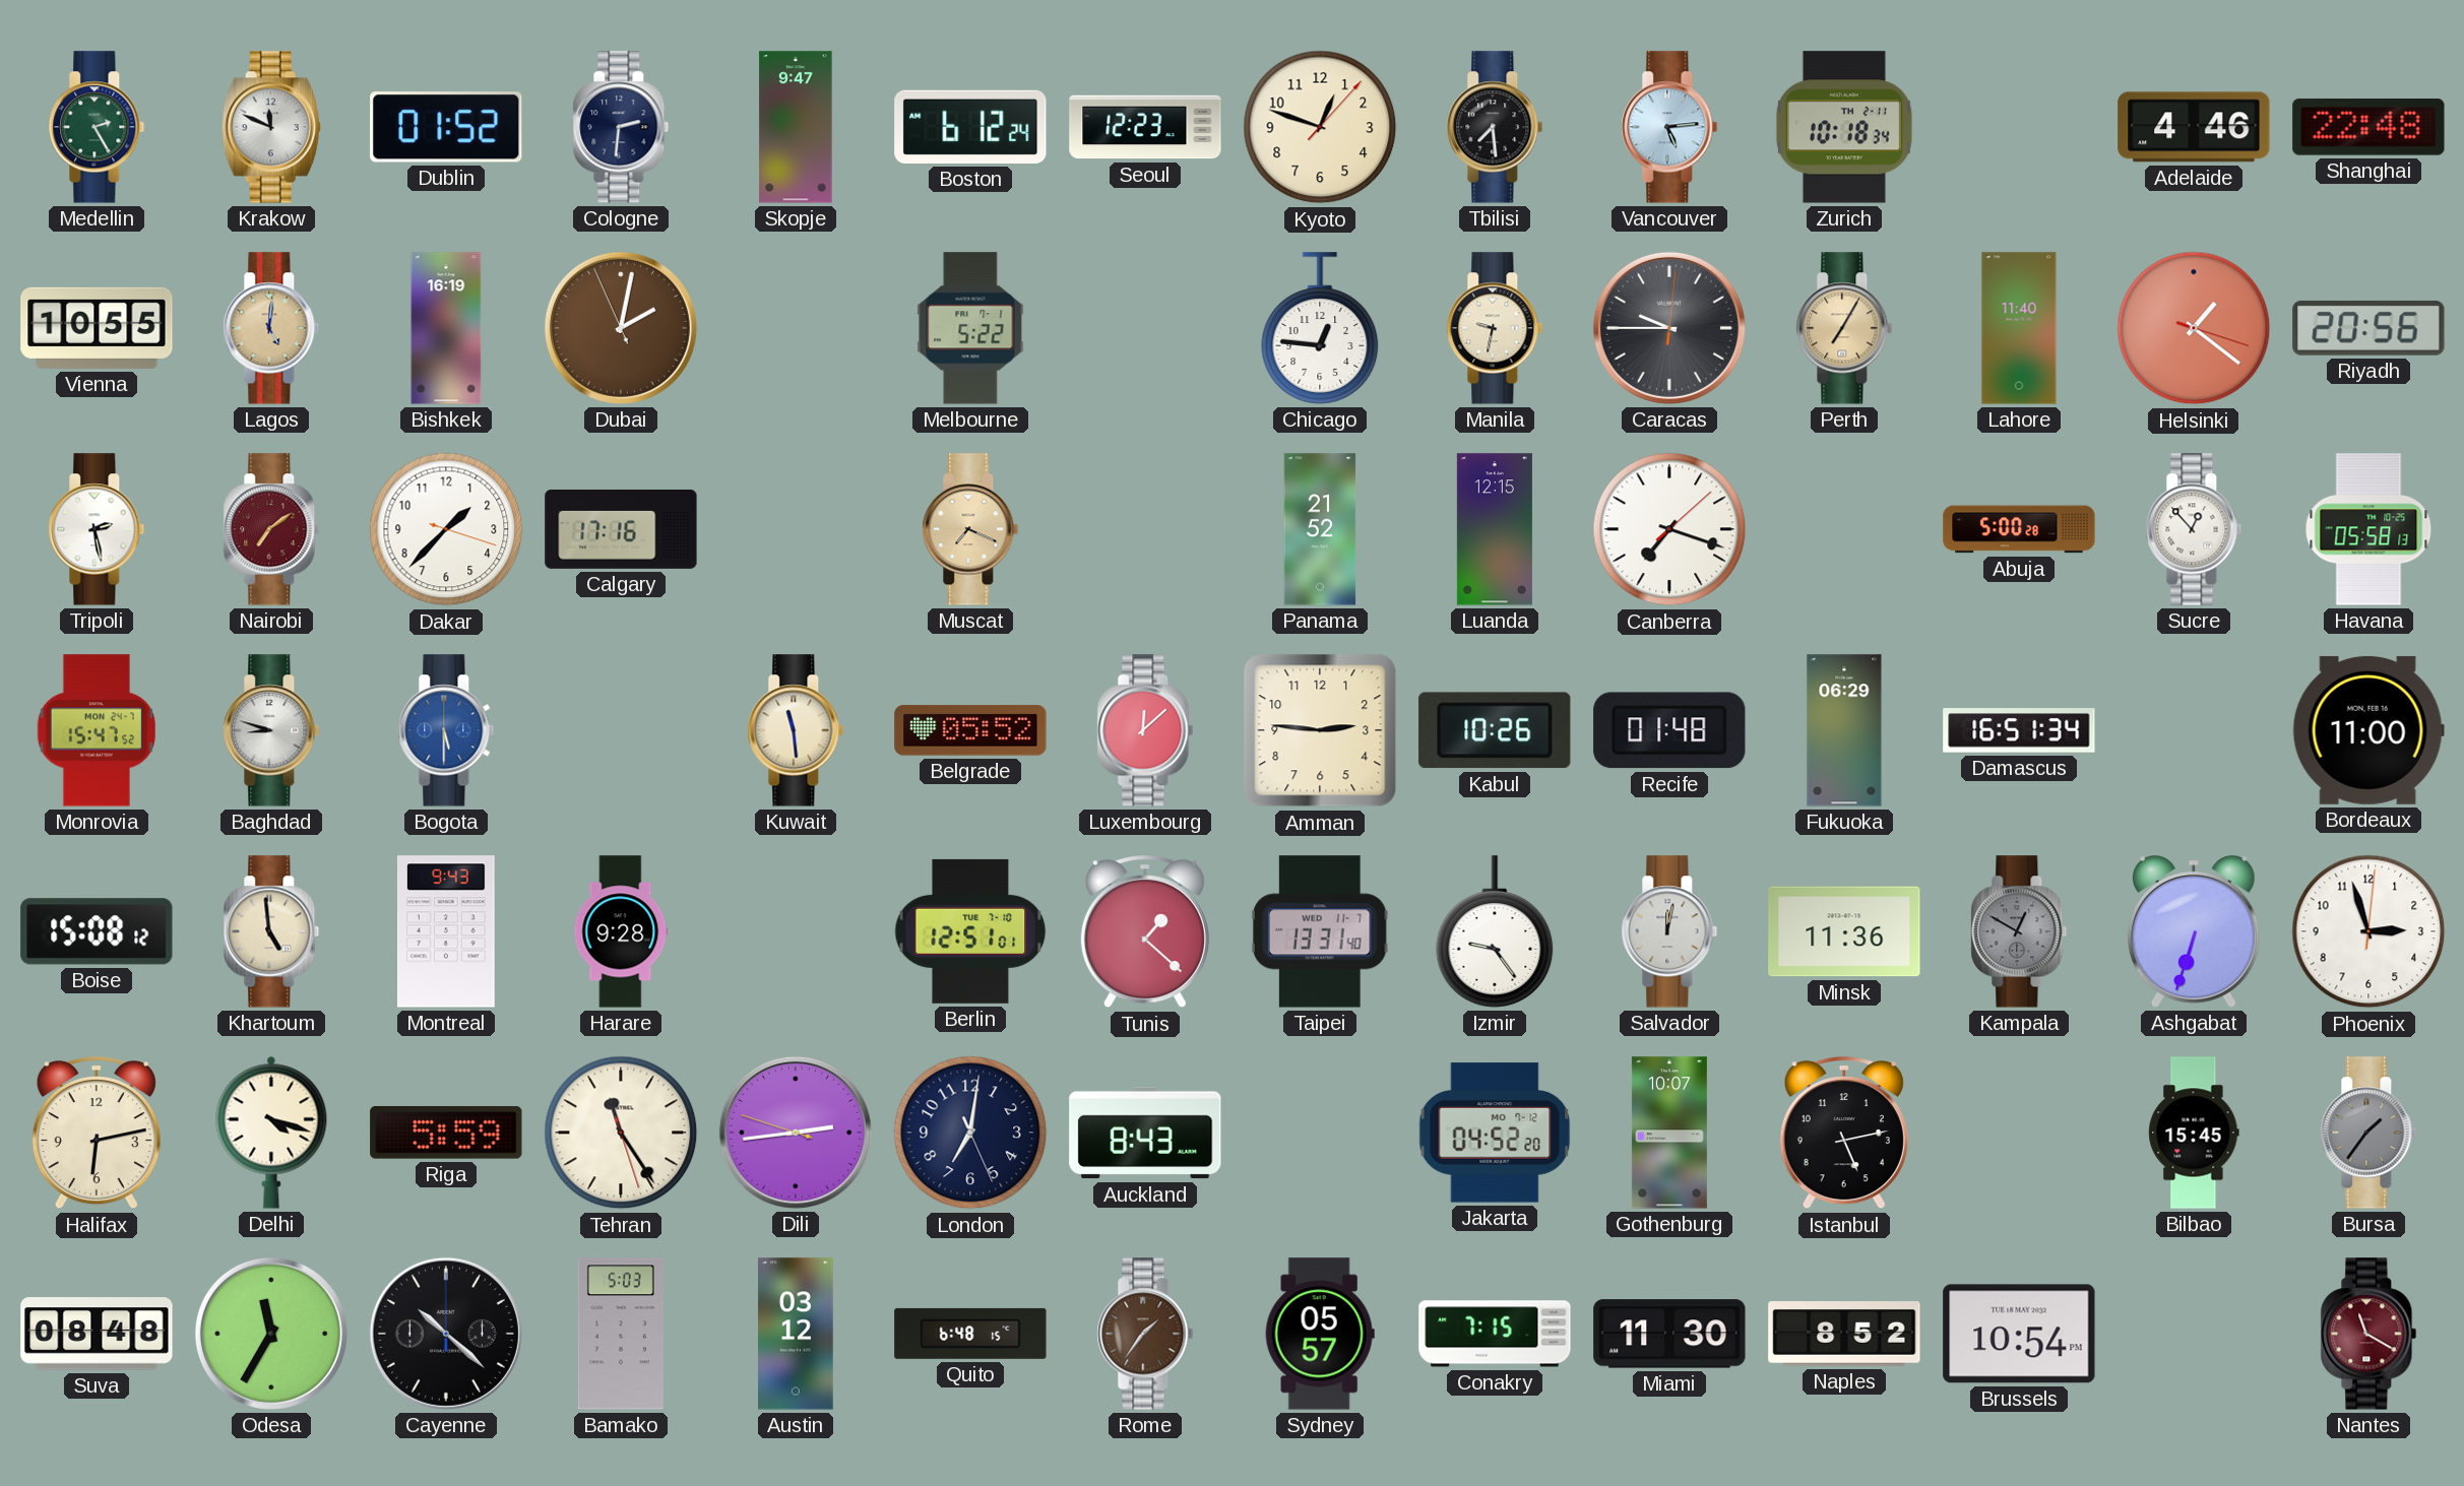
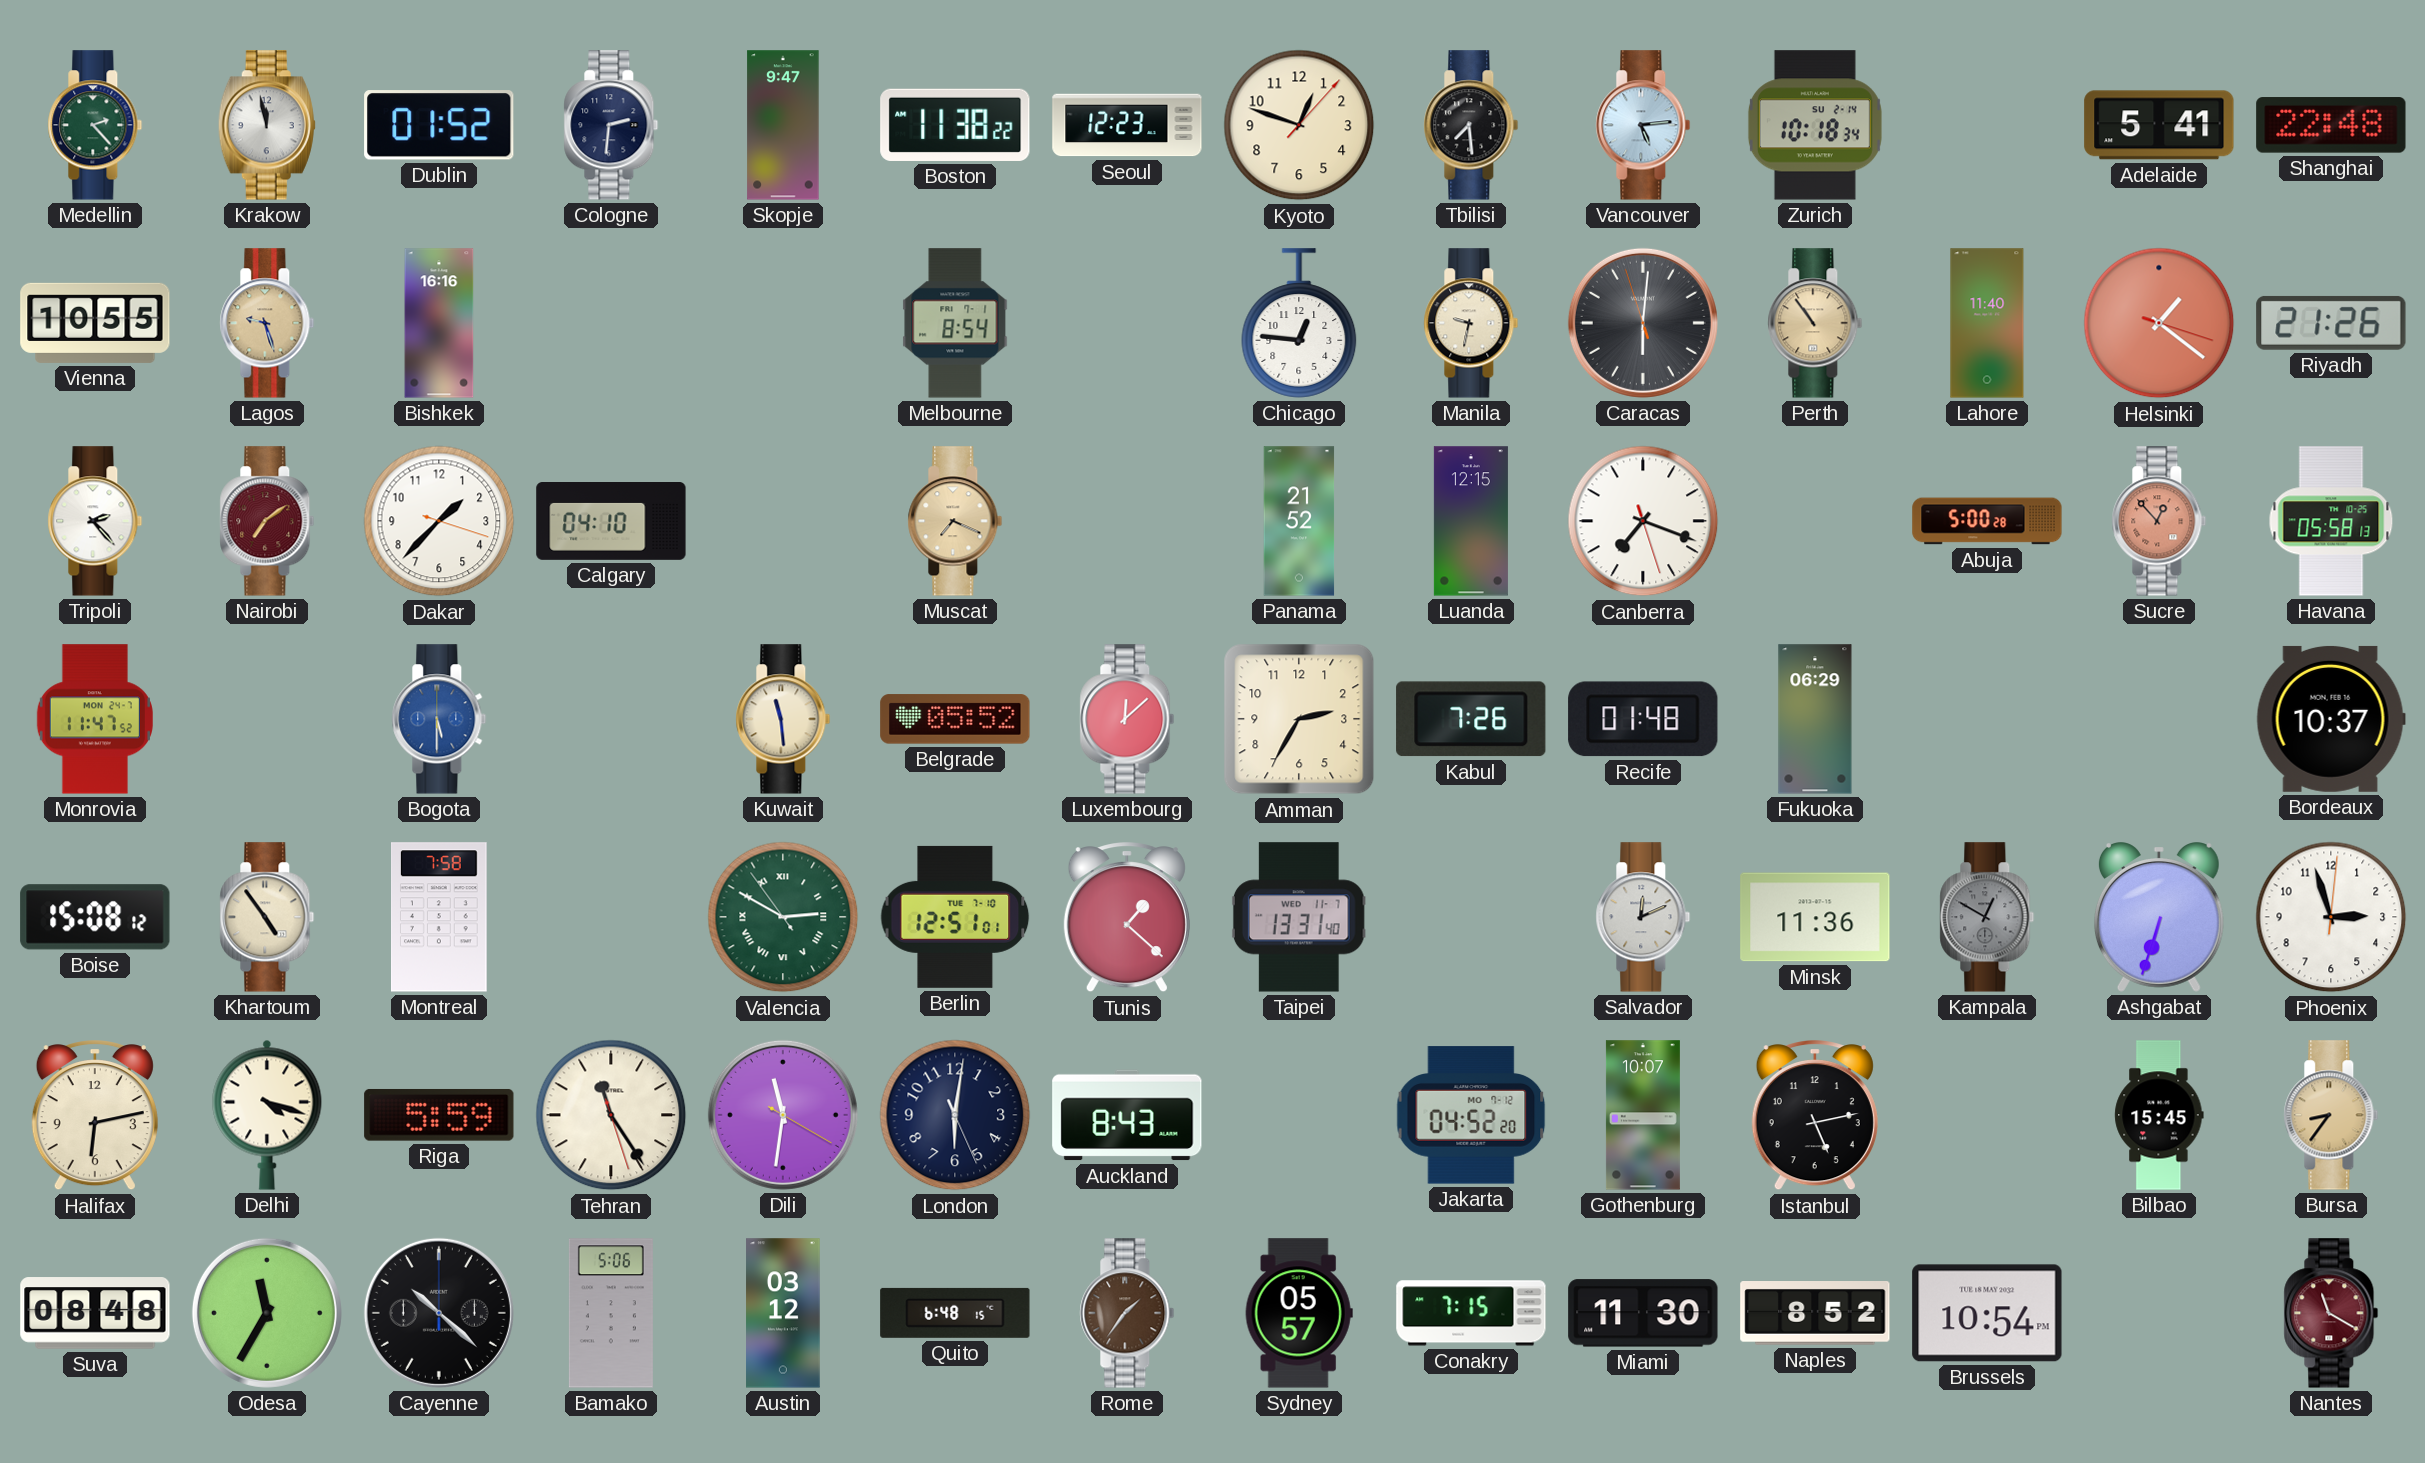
Medellin: 2:25 -> 2:23 (95, 125)
Krakow: 11:49 -> 11:58 (267, 125)
Boston: 6:12 -> 11:38 (955, 125)
Zurich date: TH 2-11 -> SU 2-14 (1815, 125)
Adelaide: 4:46 -> 5:41 (2159, 125)
Lagos: 5:01 -> 9:27 (267, 323)
Bishkek: 16:19 -> 16:16 (439, 323)
Dubai: 2:01 -> none (621, 328)
Melbourne: 5:22 -> 8:54 (955, 323)
Caracas: 9:45 -> 6:00 (1643, 323)
Perth: 7:05 -> 10:54 (1815, 323)
Riyadh: 20:56 -> 21:26 (2331, 323)
Tripoli: 2:28 -> 2:23 (95, 521)
Calgary: 17:16 -> 04:10 (611, 522)
Canberra: 7:18:08 -> 7:18:27 (1643, 521)
Sucre dial: white -> salmon (2159, 521)
Monrovia: 15:47 -> 11:47 (95, 719)
Baghdad: 8:48 -> none (271, 730)
Amman: 2:46 -> 2:35 (1299, 719)
Kabul: 10:26 -> 7:26 (1471, 719)
Damascus: 16:51 -> none (2019, 730)
Bordeaux: 11:00 -> 10:37 (2331, 719)
Khartoum: 4:59 -> 4:54 (267, 917)
Montreal: 9:43 -> 7:58 (440, 917)
Harare: 9:28 -> none (621, 931)
Valencia: none -> 2:49 (783, 917)
Izmir: 9:24 -> none (1495, 931)
Salvador: 12:02 -> 12:11 (1643, 917)
Dili: 2:43 -> 11:31 (783, 1115)
London: 7:01 -> 6:01 (955, 1115)
Bursa: 1:36 -> 8:36 (2331, 1115)
Bursa dial: grey -> champagne (2331, 1115)
Bamako: 5:03 -> 5:06 (611, 1313)
